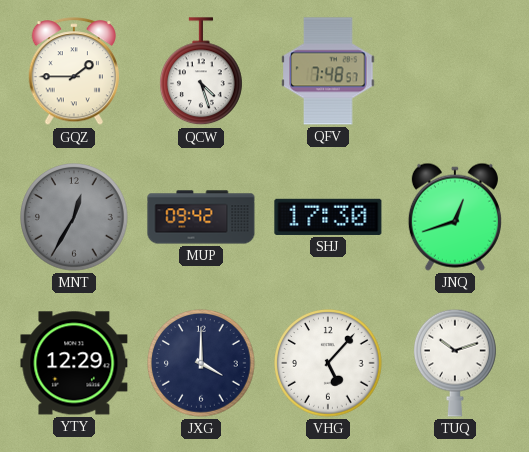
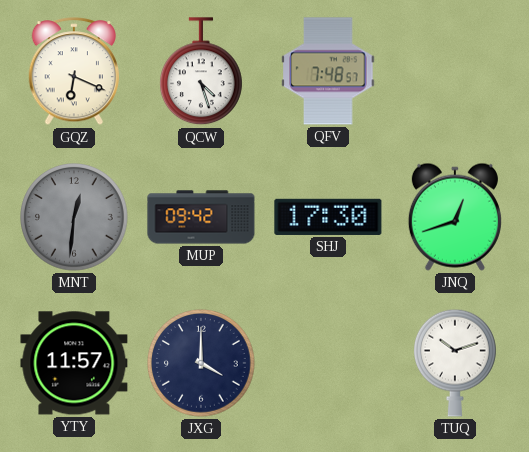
GQZ: 1:45 -> 6:19 (73, 72)
MNT: 12:35 -> 12:31 (74, 217)
YTY: 12:29 -> 11:57 (74, 363)
VHG: 5:07 -> none (328, 363)
